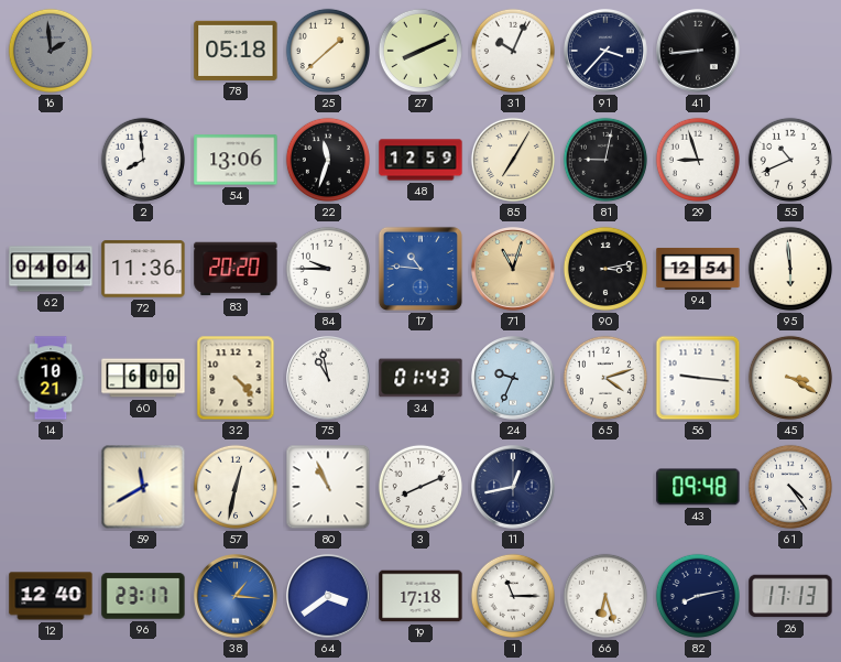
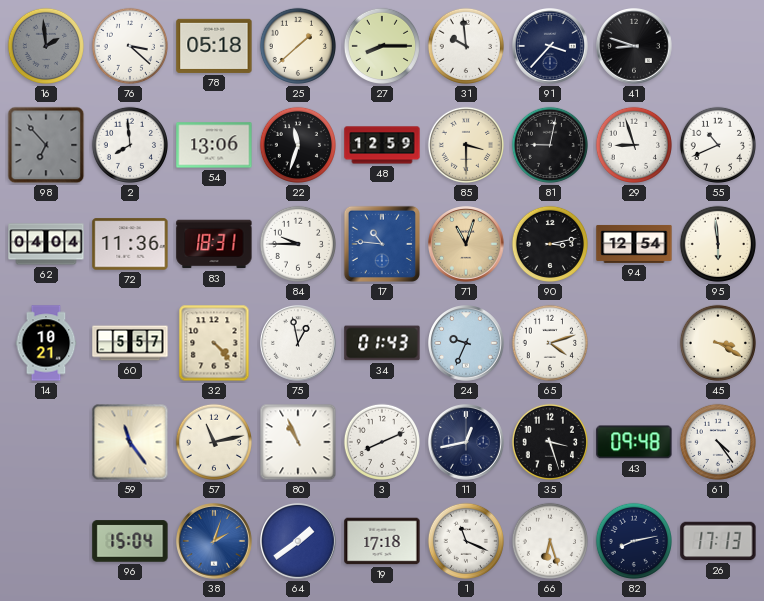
76: none -> 3:22 (130, 46)
27: 8:11 -> 8:15 (382, 46)
31: 10:04 -> 9:59 (466, 46)
41: 8:44 -> 8:48 (635, 47)
98: none -> 6:53 (46, 145)
85: 7:05 -> 3:30 (466, 145)
83: 20:20 -> 18:31 (214, 244)
60: 6:00 -> 5:57 (130, 343)
75: 10:58 -> 12:58 (299, 344)
56: 9:16 -> none (698, 378)
59: 11:40 -> 11:24 (130, 442)
57: 12:32 -> 11:13 (214, 442)
35: none -> 3:27 (550, 442)
12: 12:40 -> none (51, 596)
96: 23:17 -> 15:04 (130, 541)
38: 1:16 -> 2:03 (215, 542)
64: 3:39 -> 1:39 (299, 542)
1: 11:15 -> 11:19 (466, 541)
